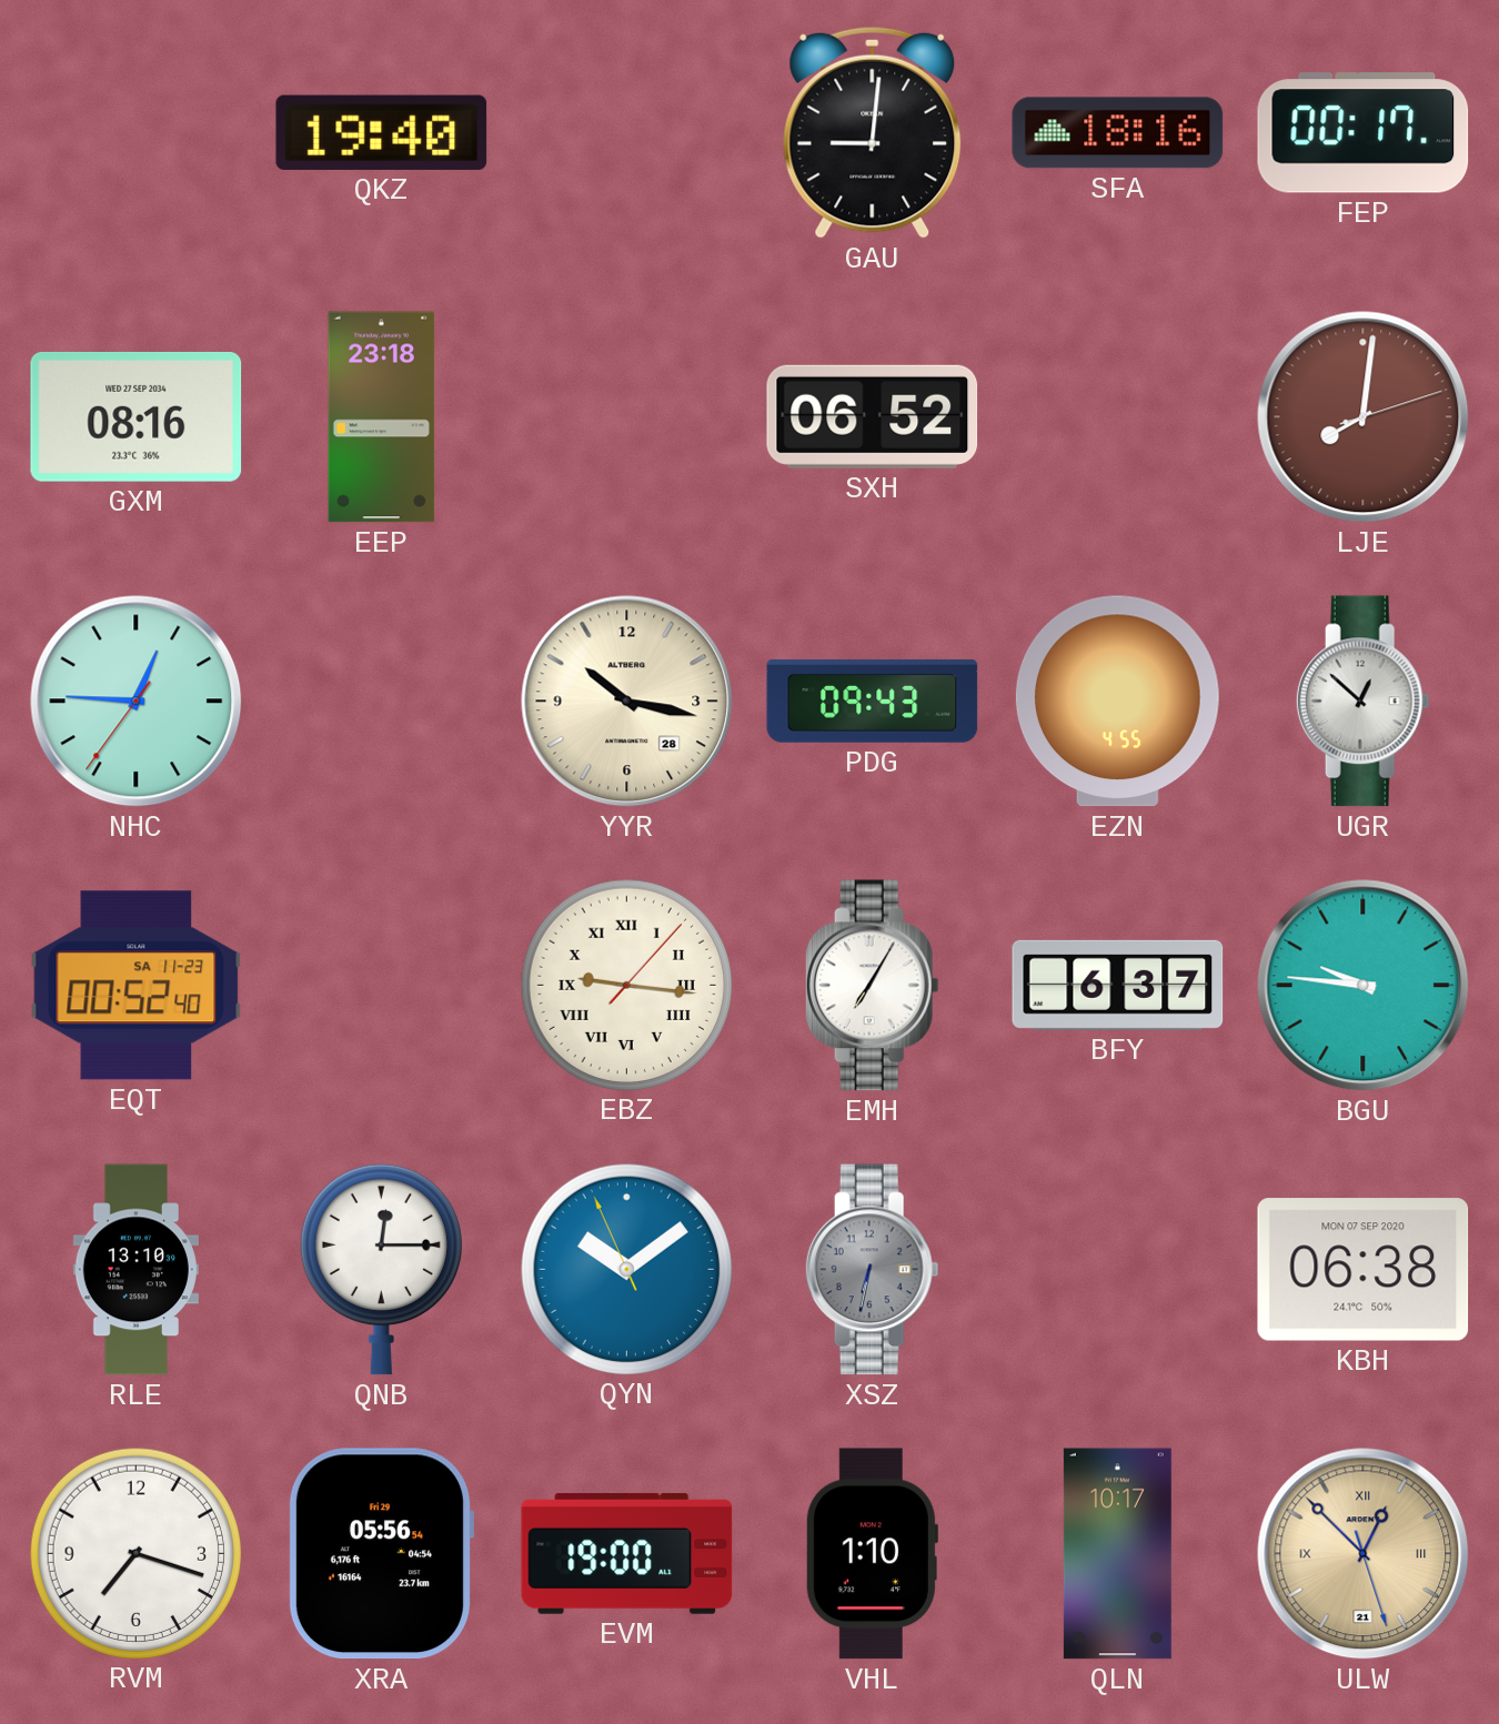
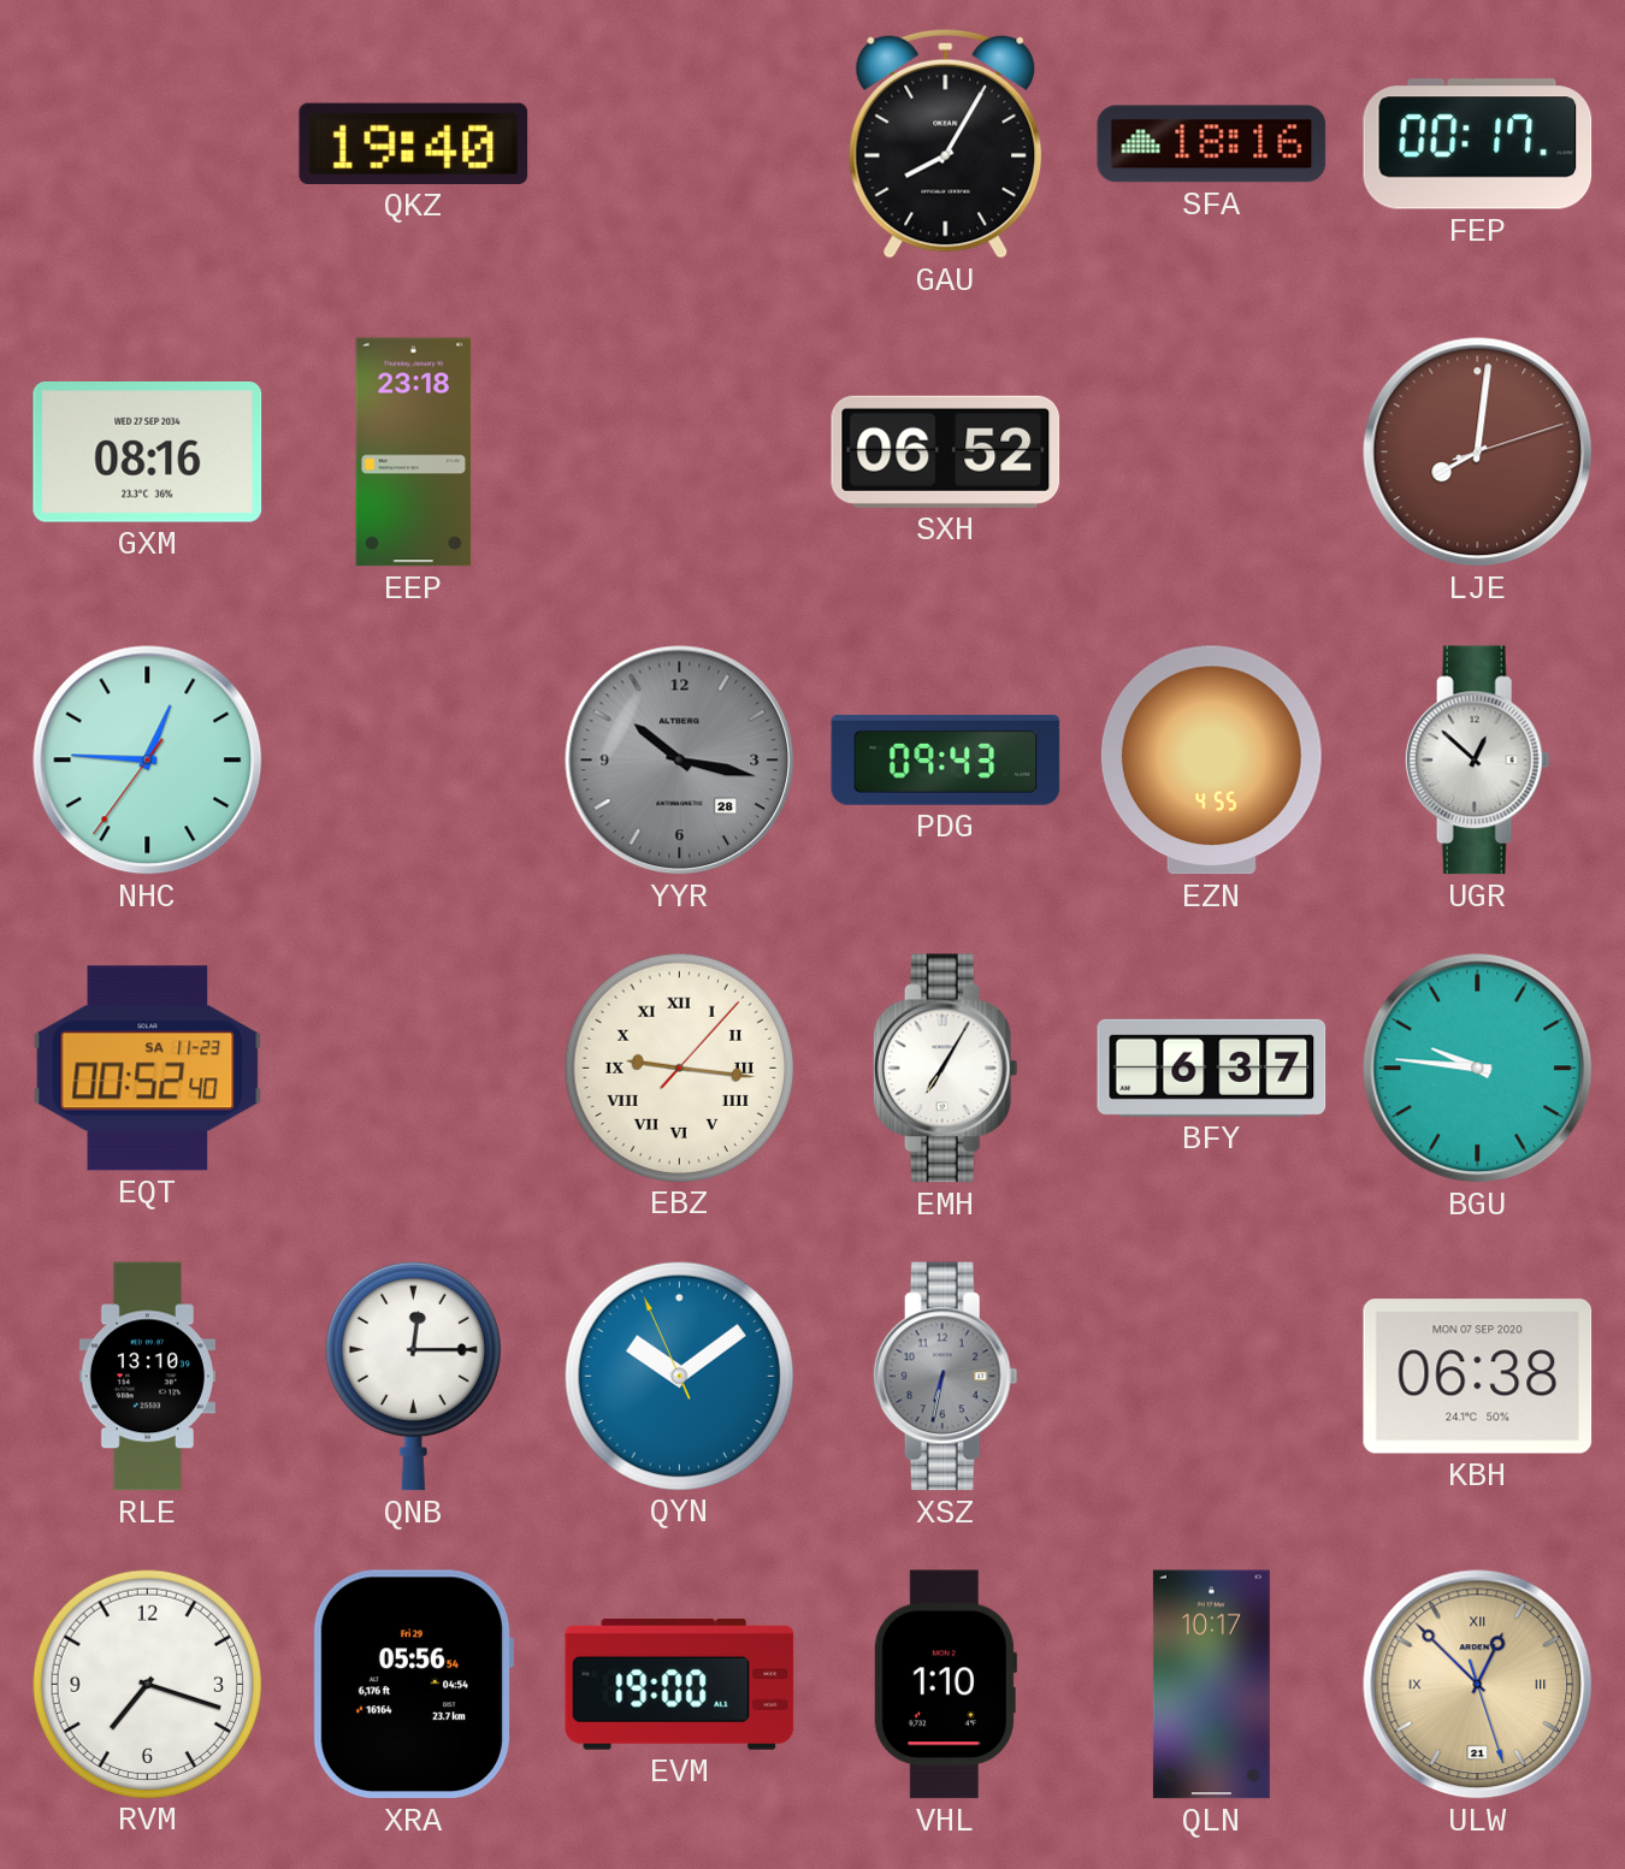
GAU: 9:01 -> 8:05 (946, 143)
YYR dial: cream -> grey (680, 761)
